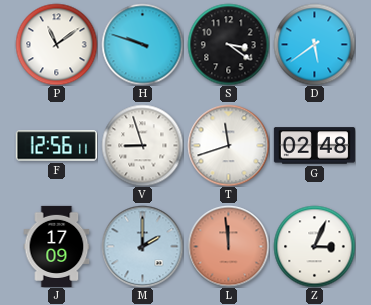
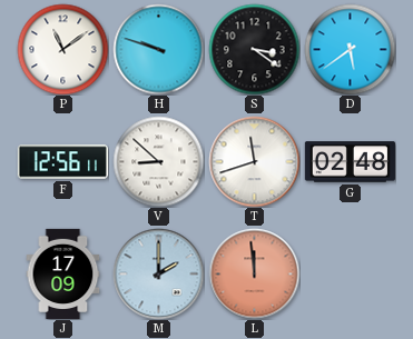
V: 8:57 -> 8:52 (158, 161)
Z: 3:04 -> none (314, 246)
